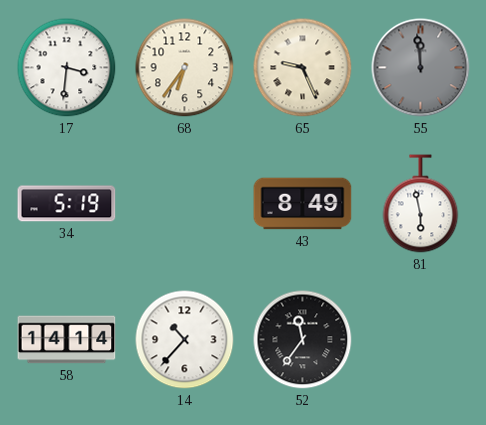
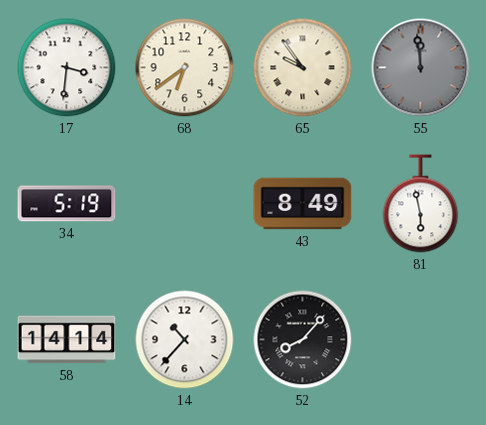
68: 6:36 -> 6:39 (185, 68)
65: 9:26 -> 9:54 (303, 68)
52: 11:36 -> 8:07 (303, 340)
